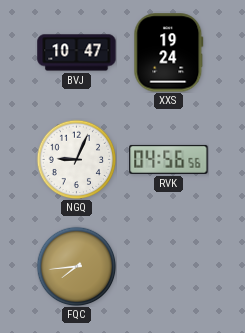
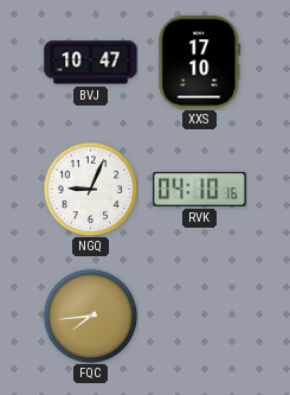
XXS: 19:24 -> 17:10 (200, 63)
RVK: 04:56 -> 04:10 (200, 189)
